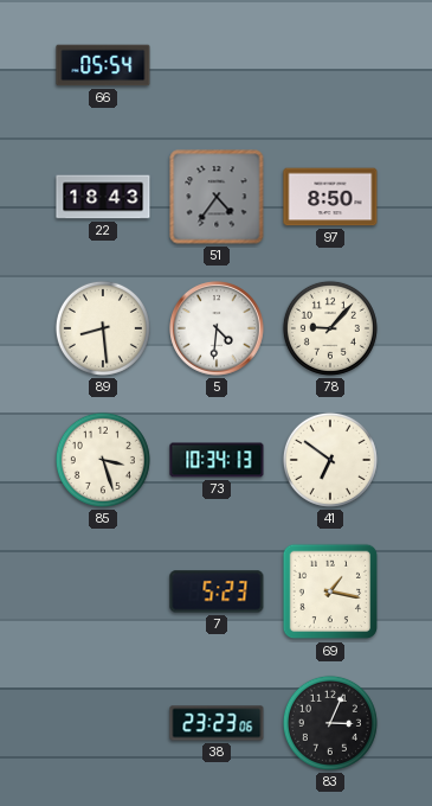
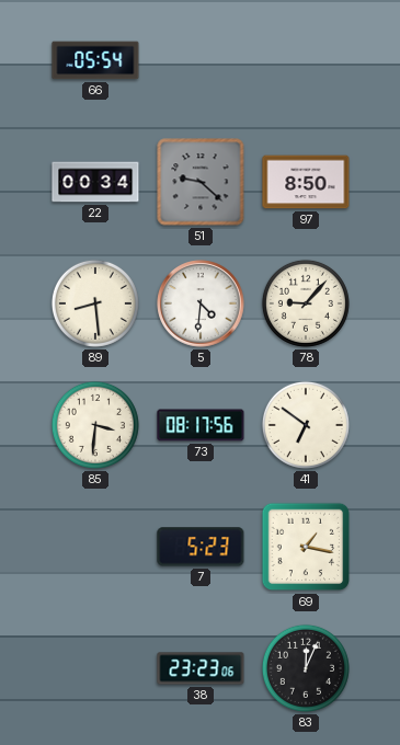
22: 18:43 -> 00:34 (95, 182)
51: 4:36 -> 9:22 (201, 182)
85: 3:27 -> 3:31 (95, 425)
73: 10:34 -> 08:17 (201, 425)
83: 3:04 -> 12:04 (306, 668)
